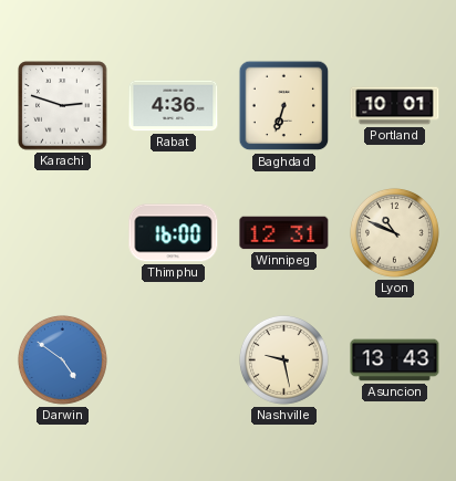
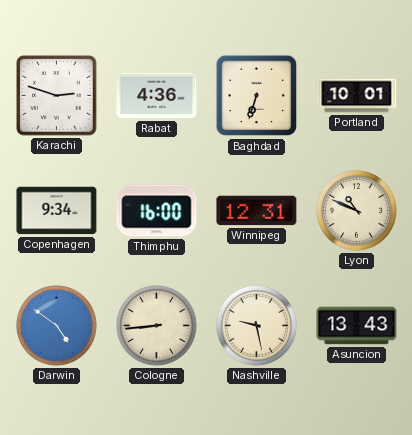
Copenhagen: none -> 9:34 (57, 211)
Cologne: none -> 8:44 (156, 325)
